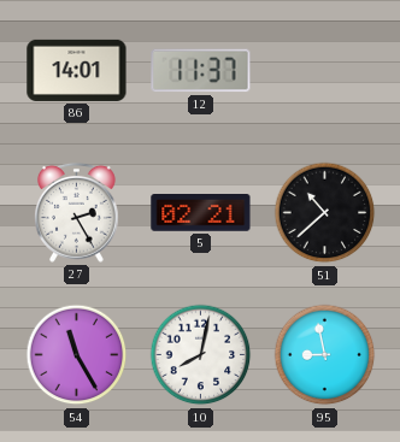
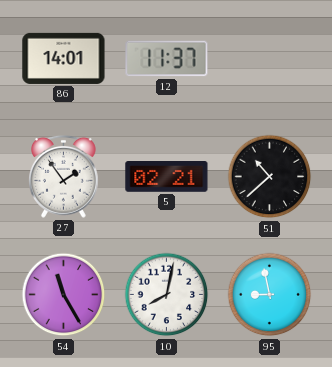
27: 2:25 -> 1:54 (64, 176)
